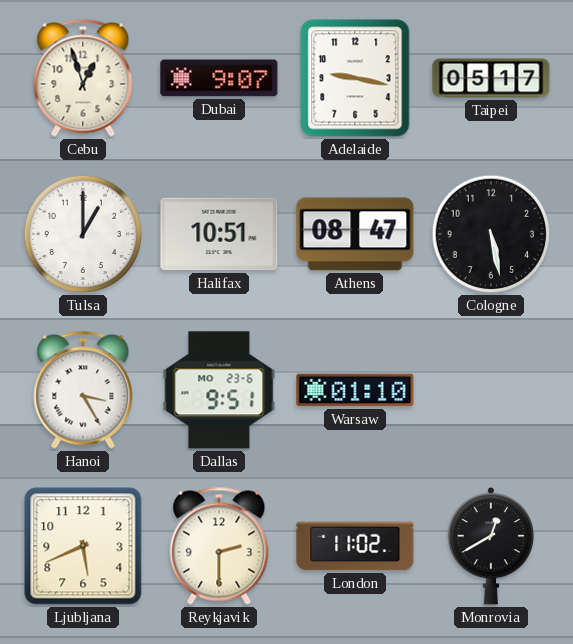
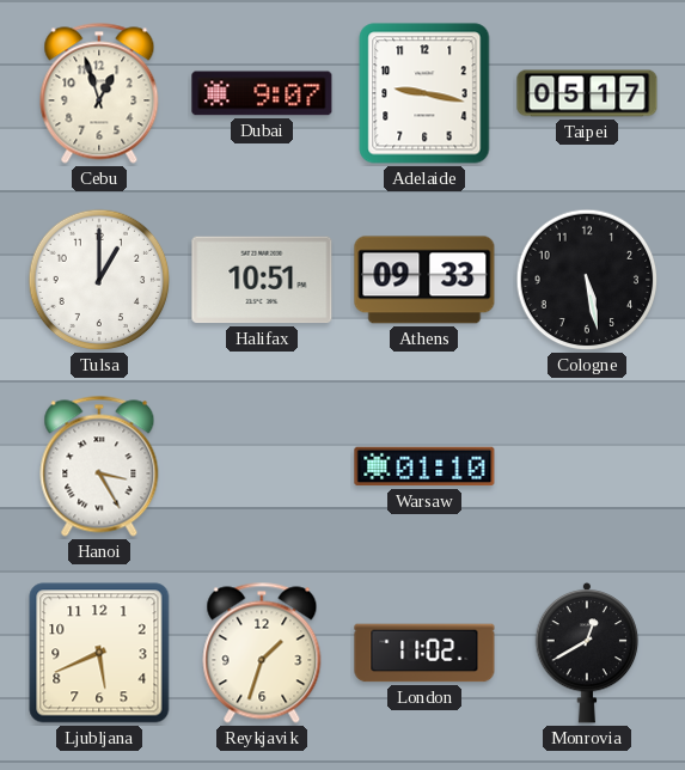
Athens: 08:47 -> 09:33 (424, 280)
Dallas: 9:51 -> none (219, 390)
Reykjavik: 2:30 -> 1:33 (262, 653)
